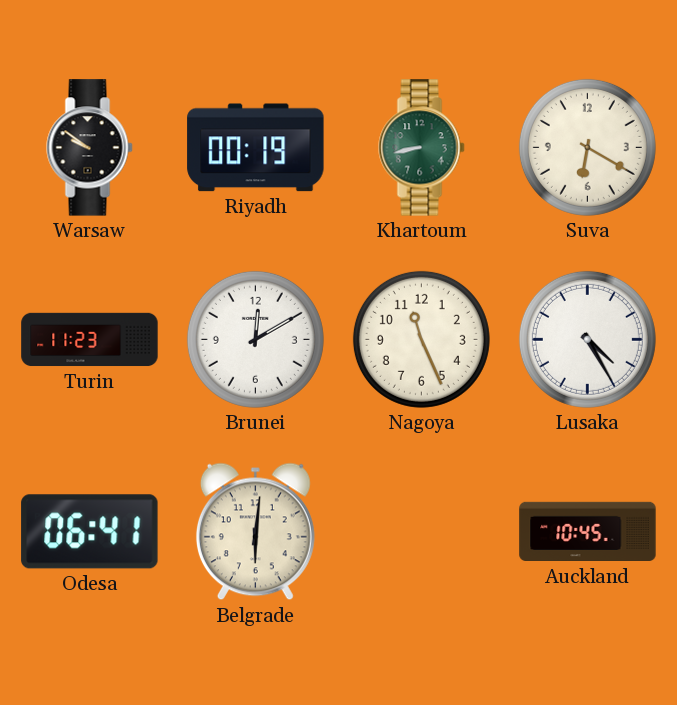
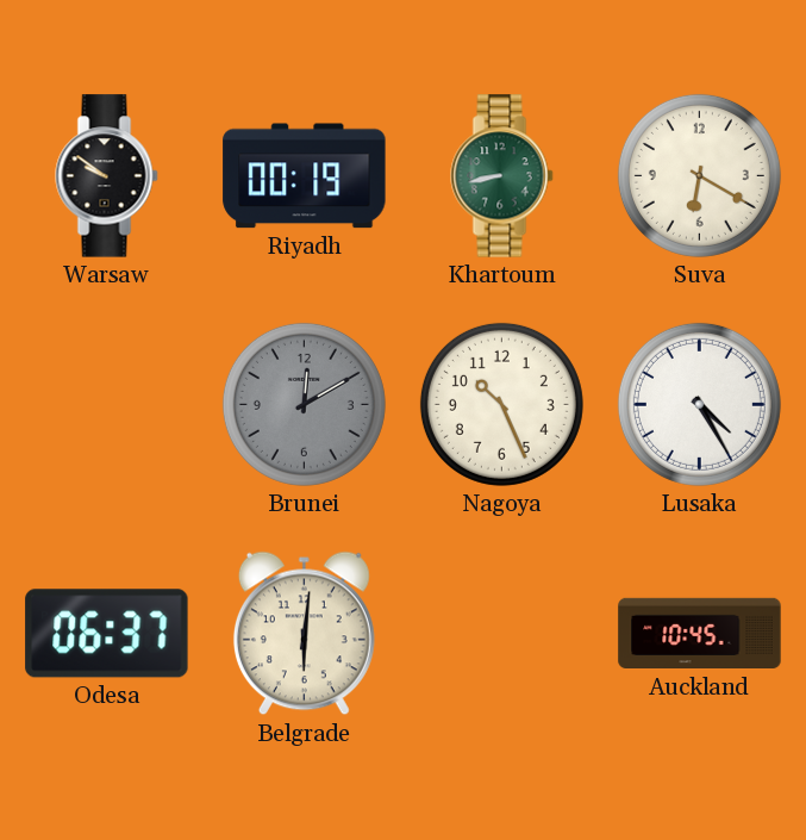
Turin: 11:23 -> none (90, 340)
Brunei dial: white -> grey (304, 404)
Nagoya: 11:26 -> 10:26 (501, 404)
Odesa: 06:41 -> 06:37 (107, 634)
